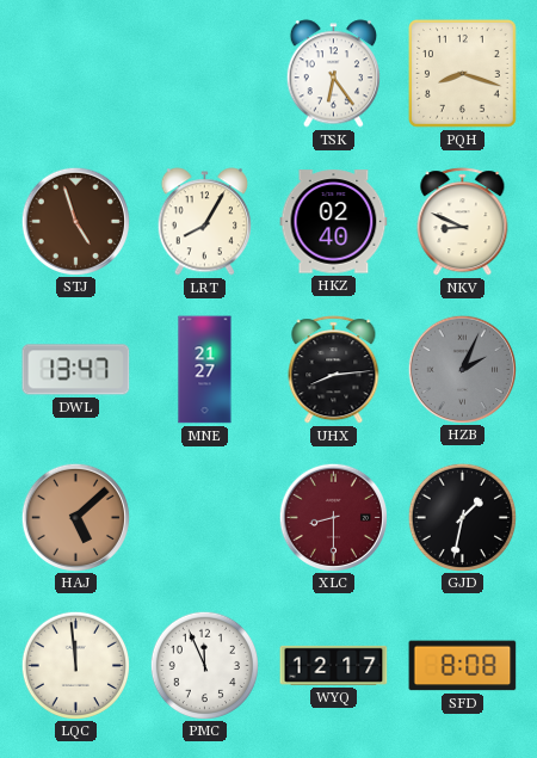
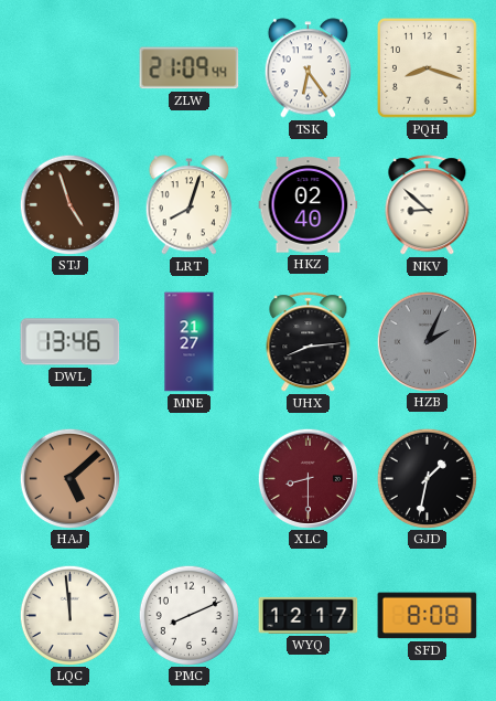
ZLW: none -> 21:09 (190, 68)
LRT: 8:05 -> 8:03 (188, 205)
NKV: 8:49 -> 8:52 (428, 205)
DWL: 13:47 -> 13:46 (71, 342)
PMC: 11:56 -> 8:11 (188, 615)
